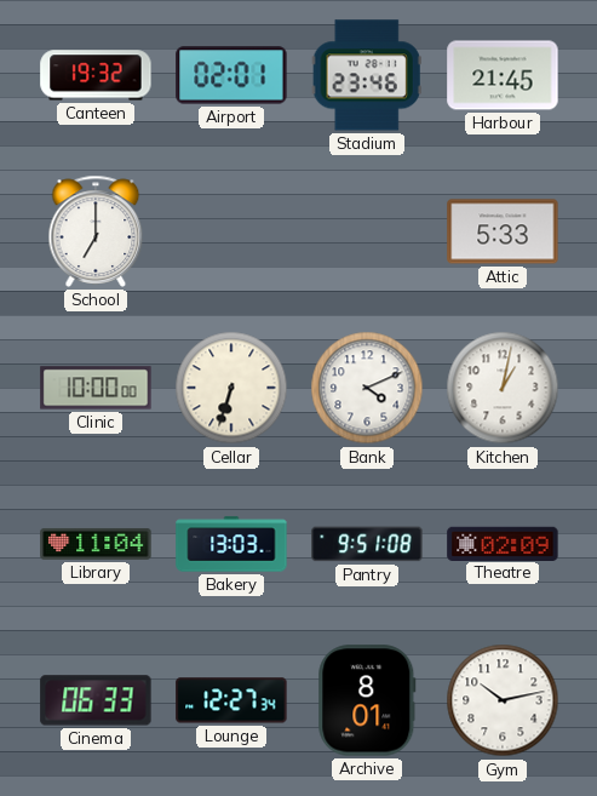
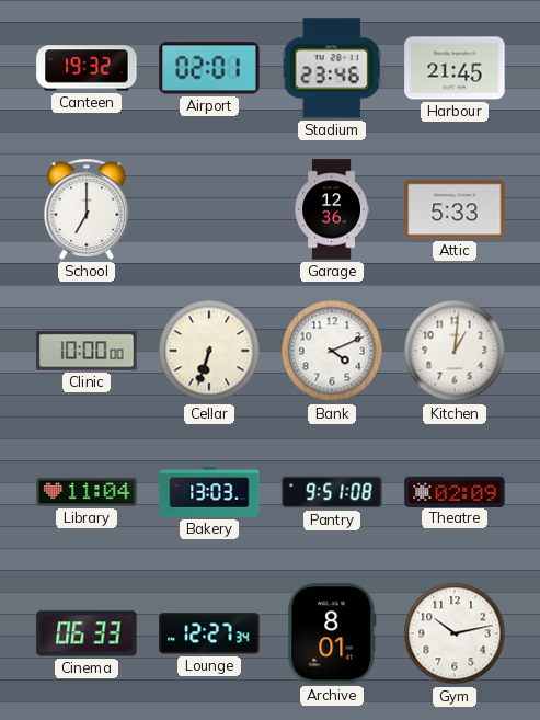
Garage: none -> 12:36 (332, 209)
Kitchen: 1:02 -> 1:01 (455, 351)
